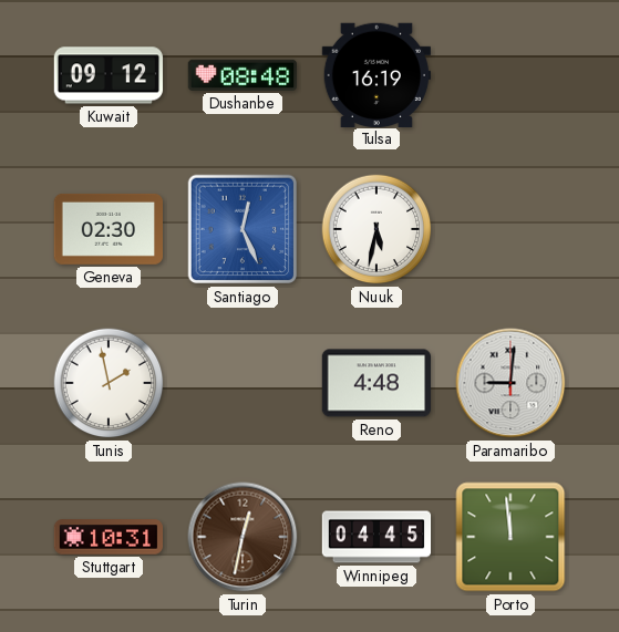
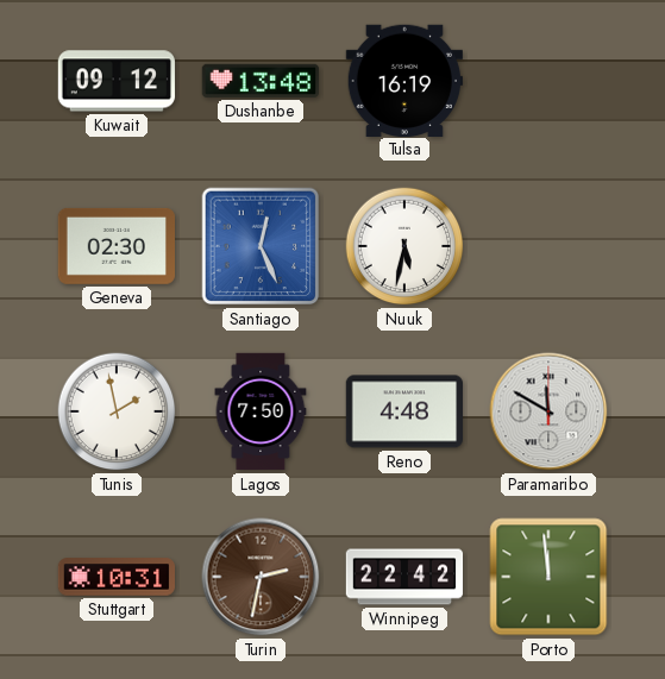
Dushanbe: 08:48 -> 13:48 (261, 81)
Lagos: none -> 7:50 (261, 411)
Paramaribo: 9:01 -> 11:50 (548, 411)
Turin: 12:32 -> 2:32 (261, 577)
Winnipeg: 04:45 -> 22:42 (404, 577)
